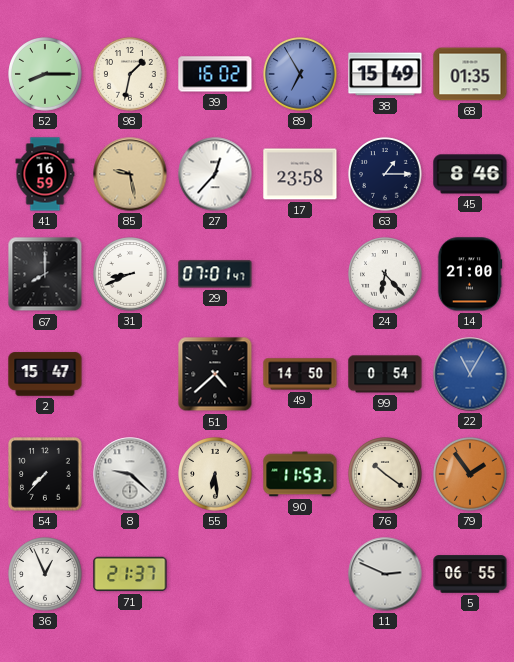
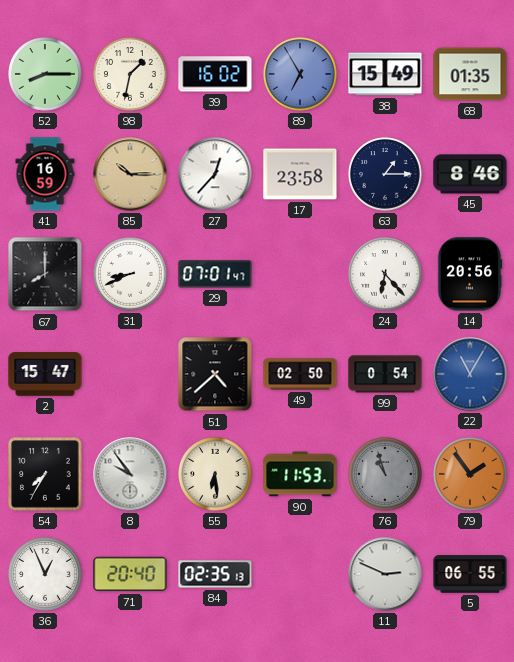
85: 9:28 -> 10:15 (130, 174)
14: 21:00 -> 20:56 (470, 274)
49: 14:50 -> 02:50 (300, 374)
54: 7:37 -> 7:35 (45, 474)
8: 9:22 -> 9:54 (130, 474)
76: 10:21 -> 10:57 (385, 474)
76 dial: cream -> grey (385, 474)
71: 21:37 -> 20:40 (130, 574)
84: none -> 02:35 (215, 574)
